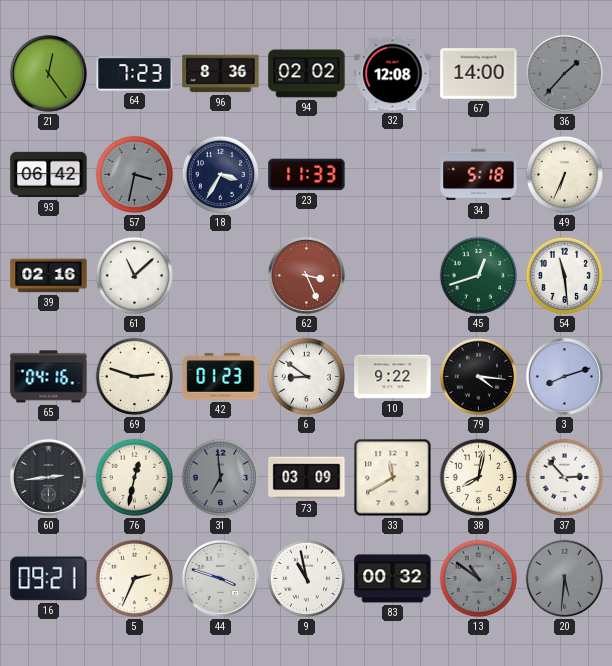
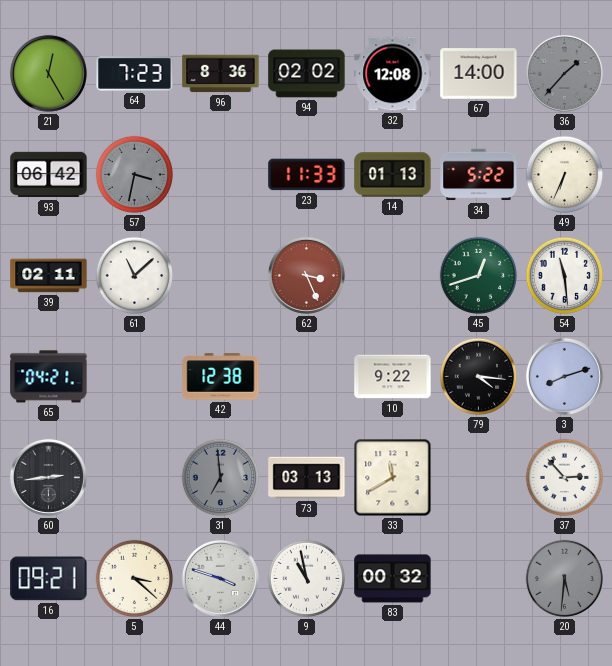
21: 12:24 -> 12:25 (48, 73)
18: 3:35 -> none (221, 175)
14: none -> 01:13 (393, 175)
34: 5:18 -> 5:22 (479, 175)
39: 02:16 -> 02:11 (49, 276)
65: 04:16 -> 04:21 (49, 377)
69: 2:48 -> none (135, 377)
42: 01:23 -> 12:38 (221, 377)
6: 8:51 -> none (307, 377)
76: 12:32 -> none (135, 478)
73: 03:09 -> 03:13 (307, 478)
38: 8:02 -> none (479, 478)
5: 2:34 -> 3:22 (135, 579)
13: 10:51 -> none (479, 579)
